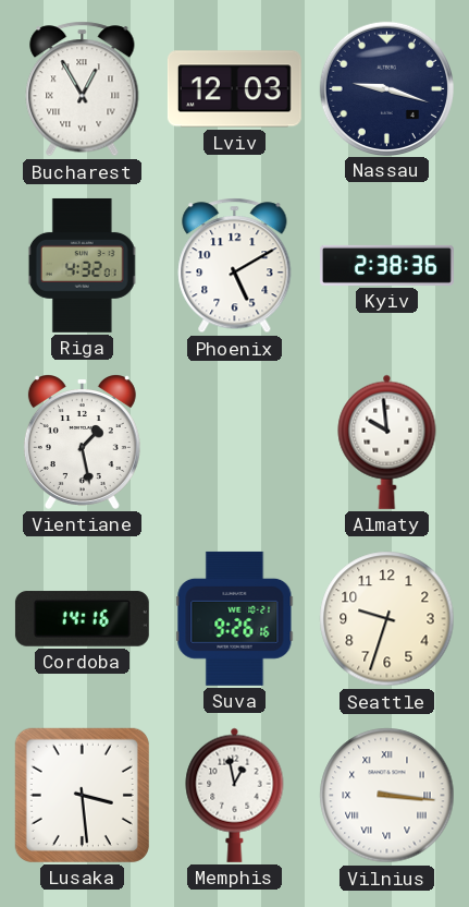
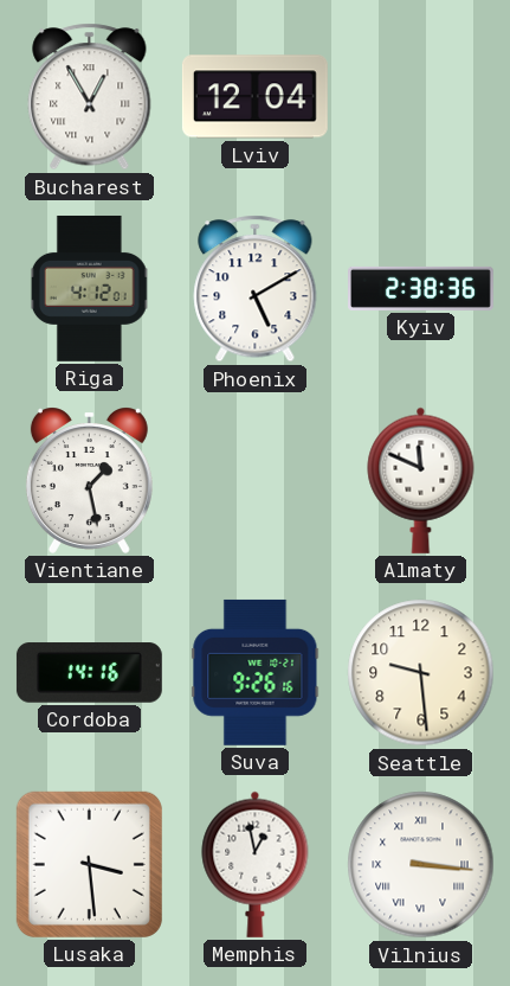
Lviv: 12:03 -> 12:04 (254, 97)
Nassau: 9:18 -> none (386, 88)
Riga: 4:32 -> 4:12 (90, 288)
Almaty: 9:59 -> 11:49 (421, 480)
Seattle: 9:33 -> 9:29 (421, 673)
